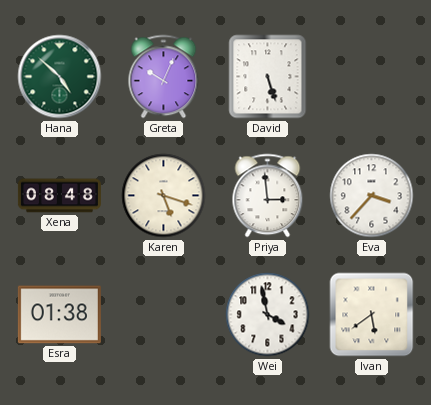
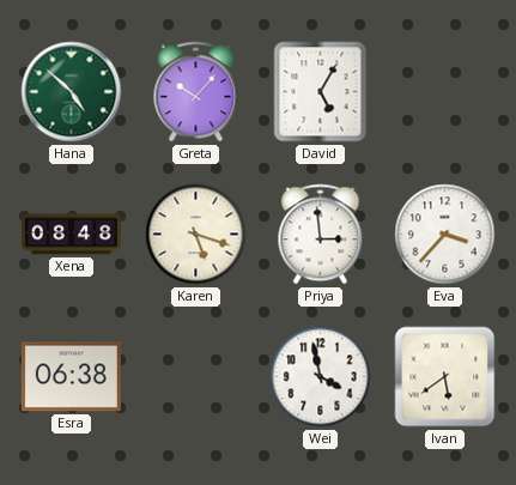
Greta: 10:04 -> 10:07 (196, 92)
David: 5:27 -> 5:05 (321, 92)
Esra: 01:38 -> 06:38 (71, 377)
